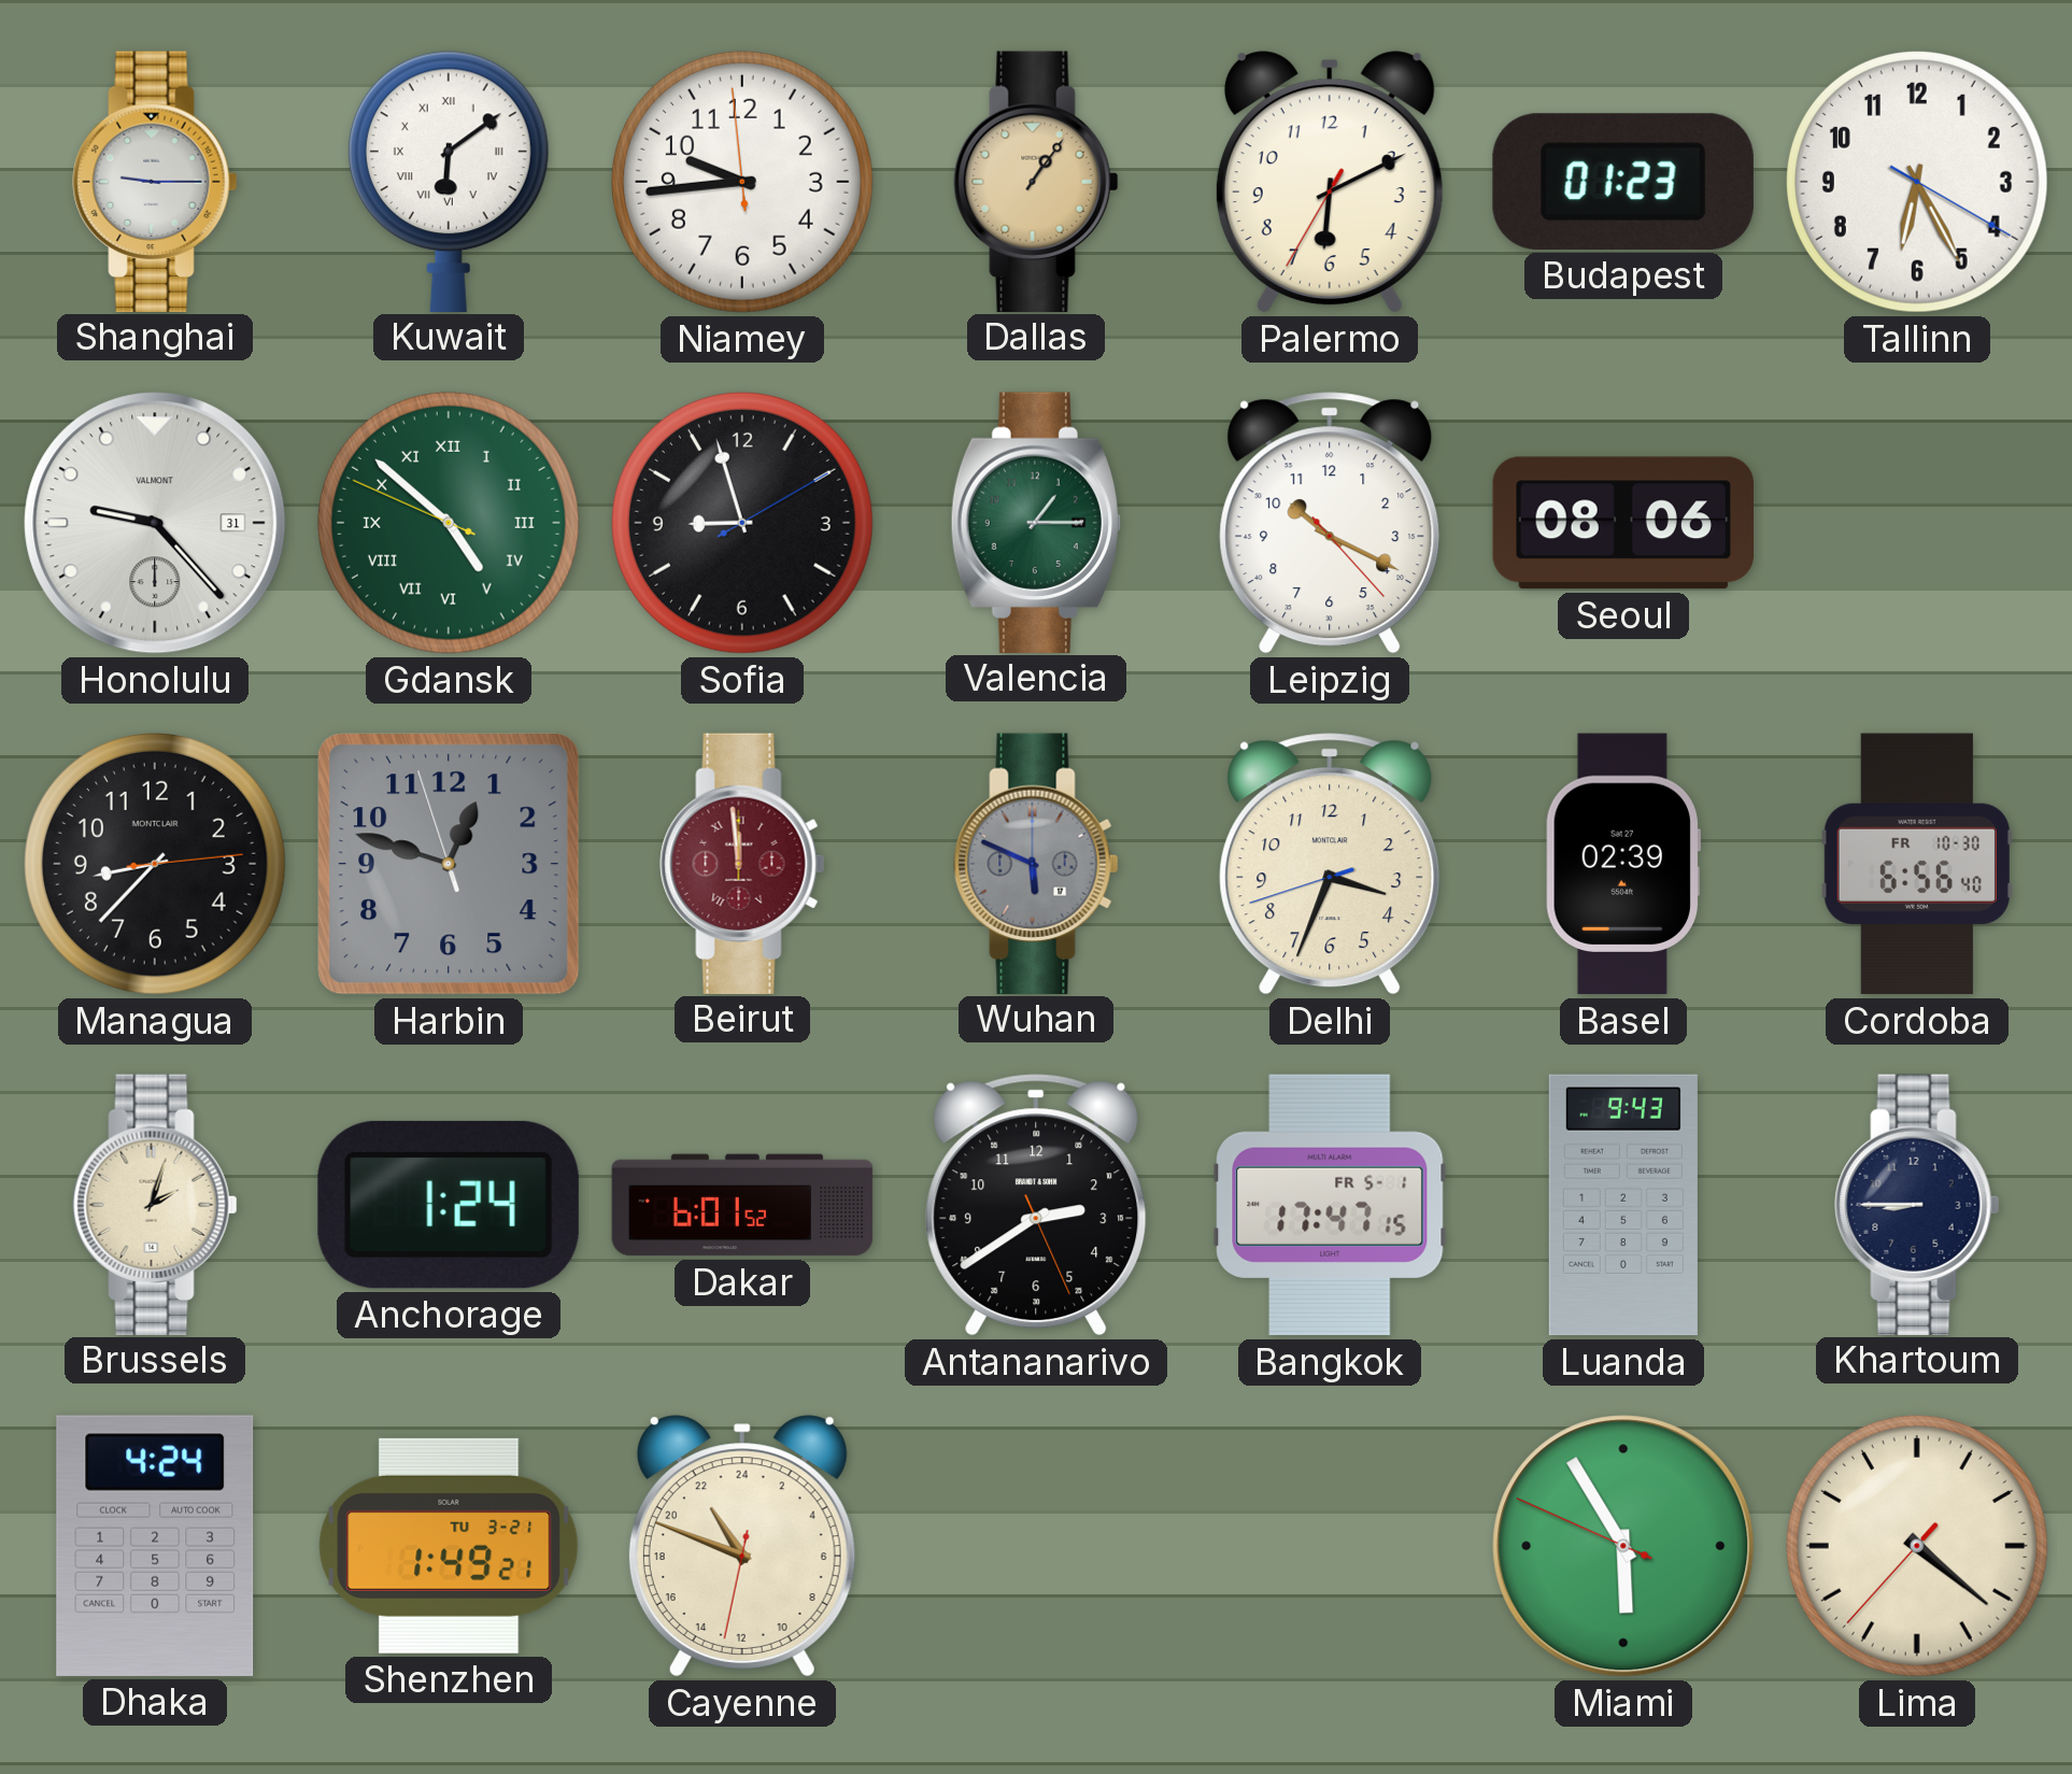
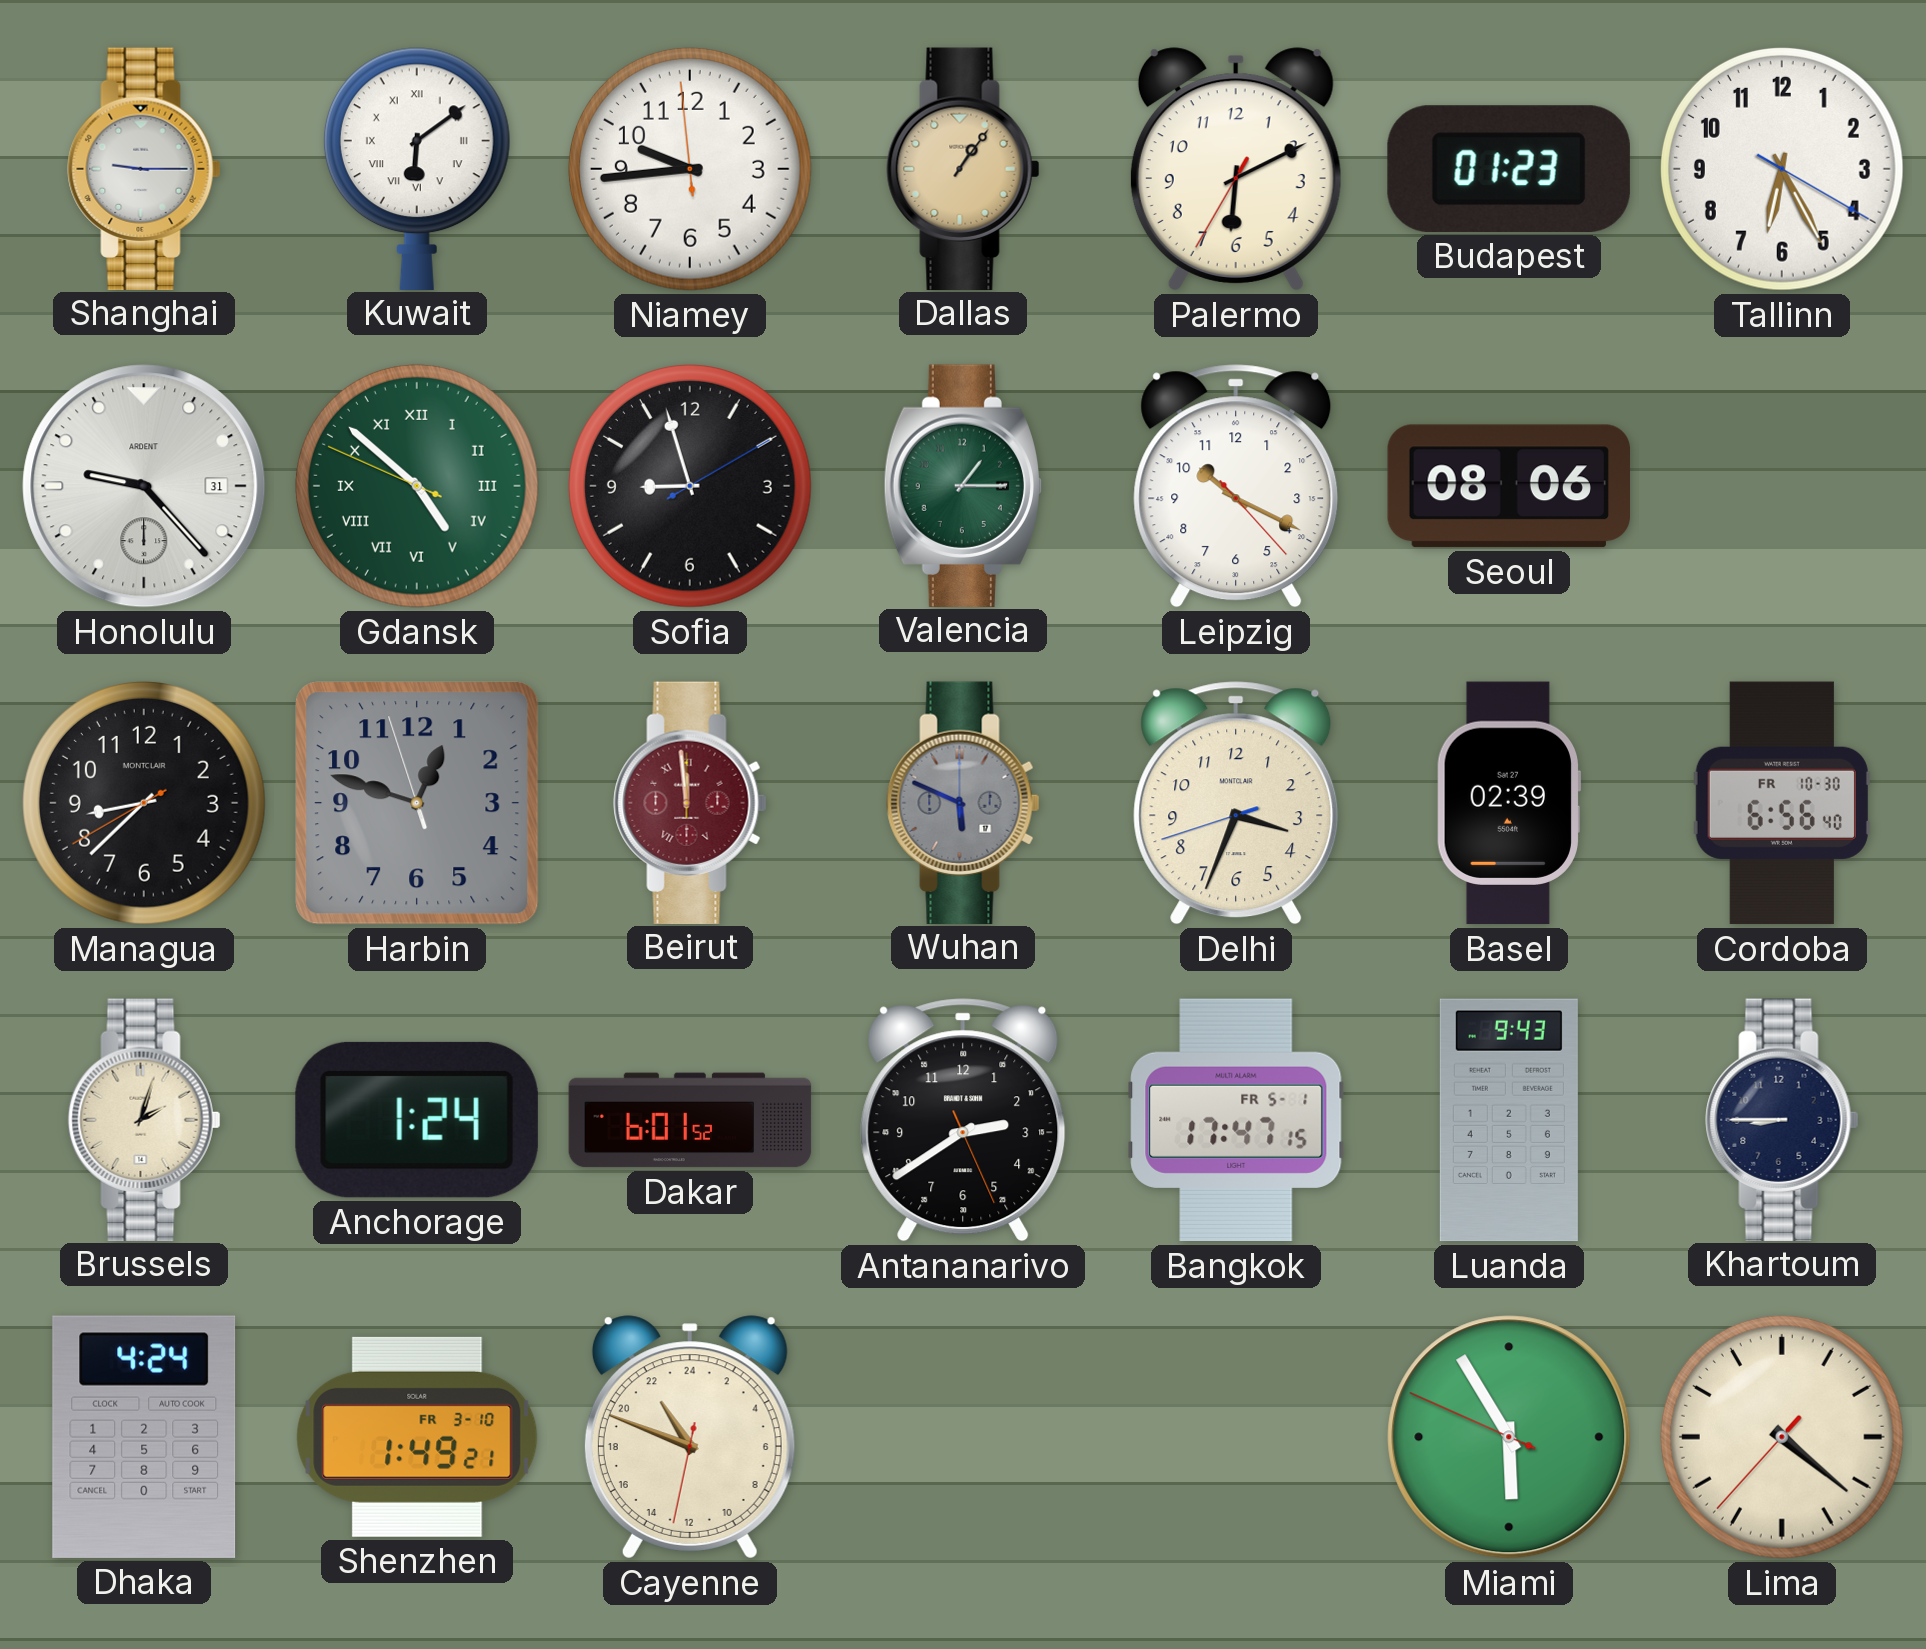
Honolulu brand: VALMONT -> ARDENT (144, 486)
Managua: 8:37:14 -> 8:37:40 (144, 803)
Shenzhen date: TU 3-21 -> FR 3-10 (417, 1437)
